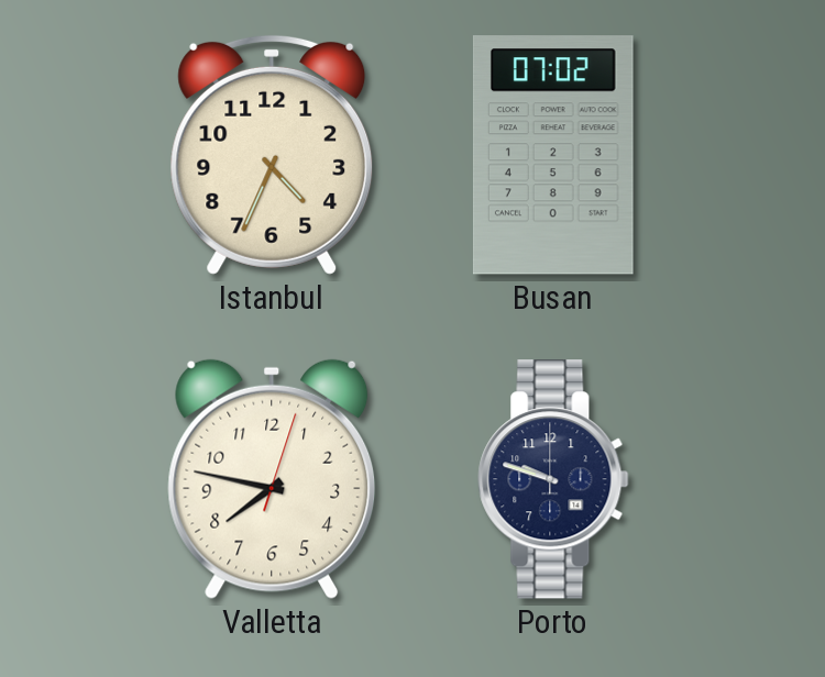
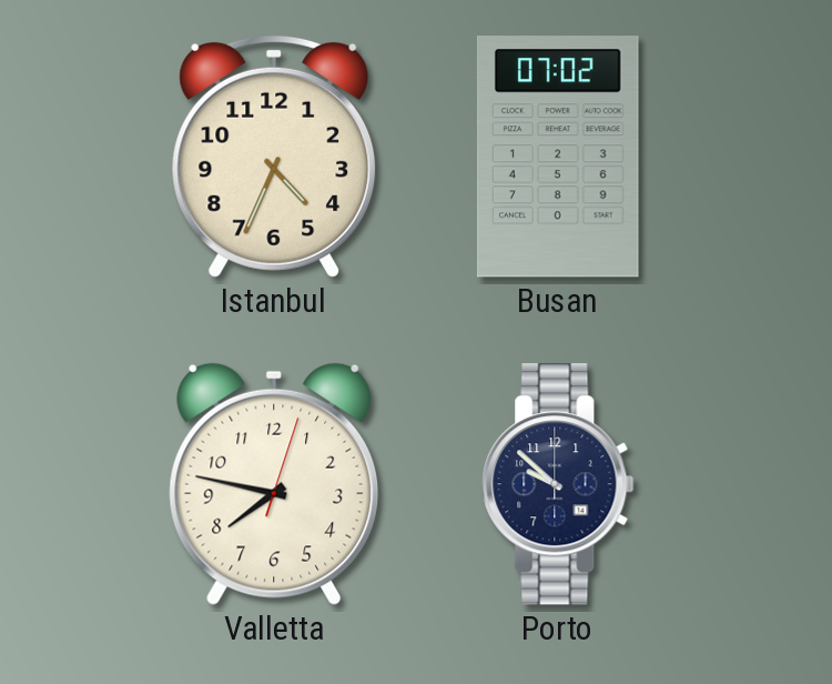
Porto: 9:48 -> 9:52 (558, 484)
